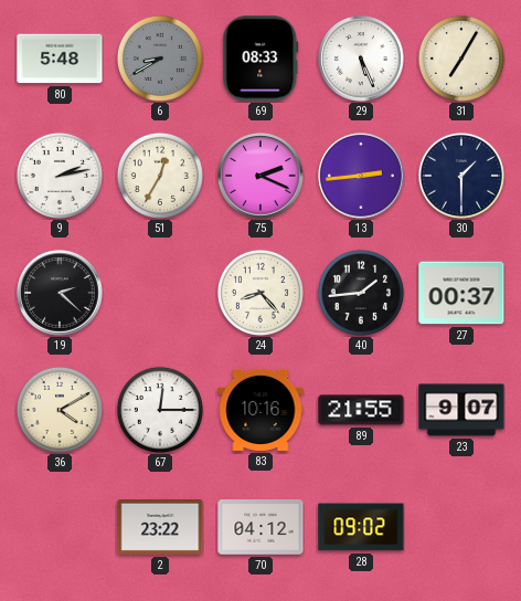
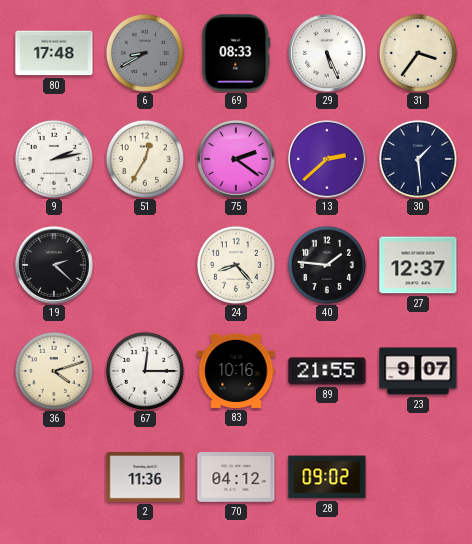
80: 5:48 -> 17:48 (54, 53)
31: 7:05 -> 3:36 (418, 53)
75: 2:19 -> 2:21 (236, 159)
13: 2:44 -> 2:38 (327, 159)
30: 1:30 -> 1:29 (418, 159)
40: 1:44 -> 1:46 (327, 265)
27: 00:37 -> 12:37 (418, 265)
36: 4:10 -> 4:12 (54, 371)
2: 23:22 -> 11:36 (145, 477)
